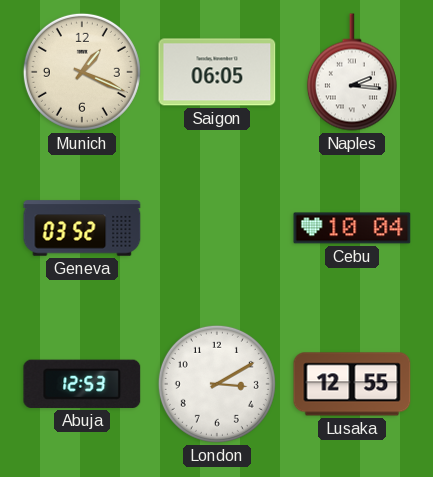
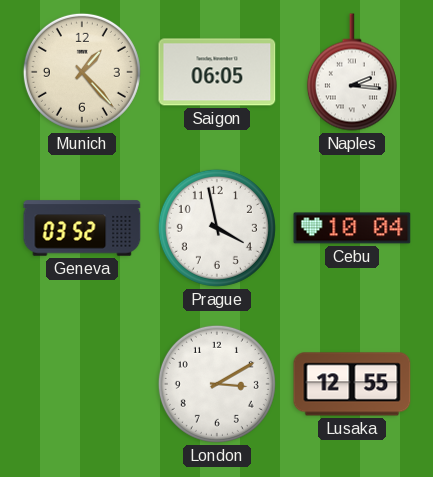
Munich: 1:19 -> 1:23 (82, 72)
Prague: none -> 3:58 (217, 228)
Abuja: 12:53 -> none (82, 384)
